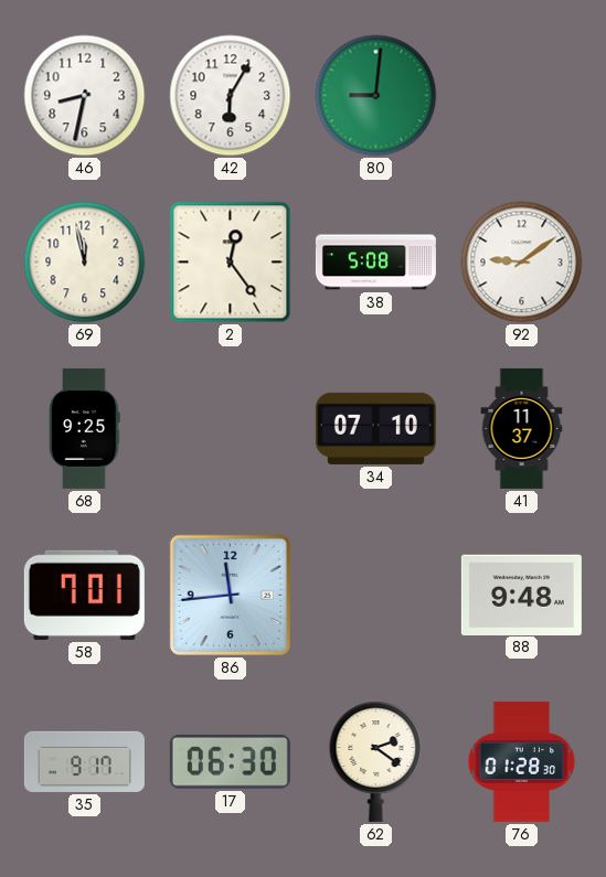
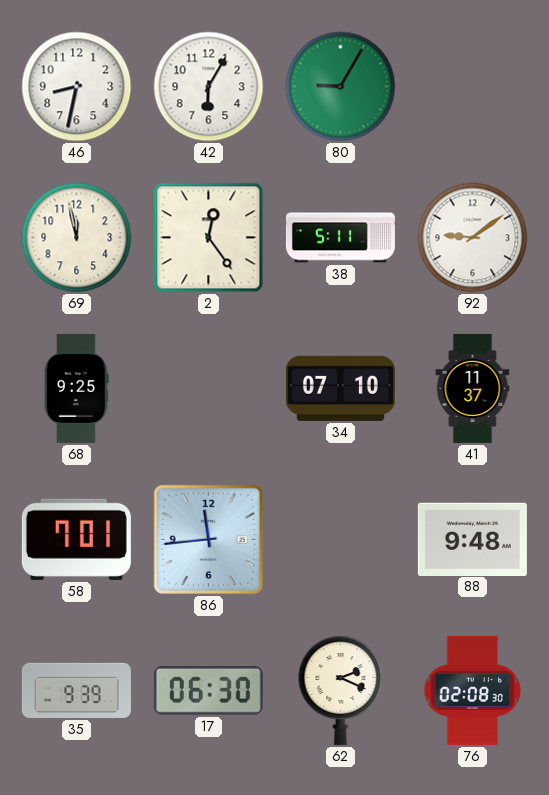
80: 9:01 -> 9:05 (341, 87)
38: 5:08 -> 5:11 (340, 238)
35: 9:17 -> 9:39 (76, 690)
62: 2:21 -> 2:19 (341, 690)
76: 01:28 -> 02:08 (473, 690)
